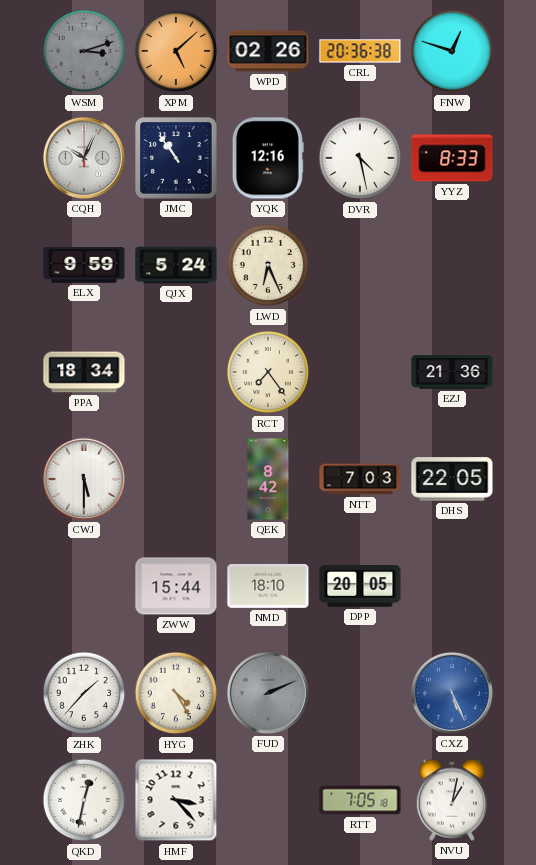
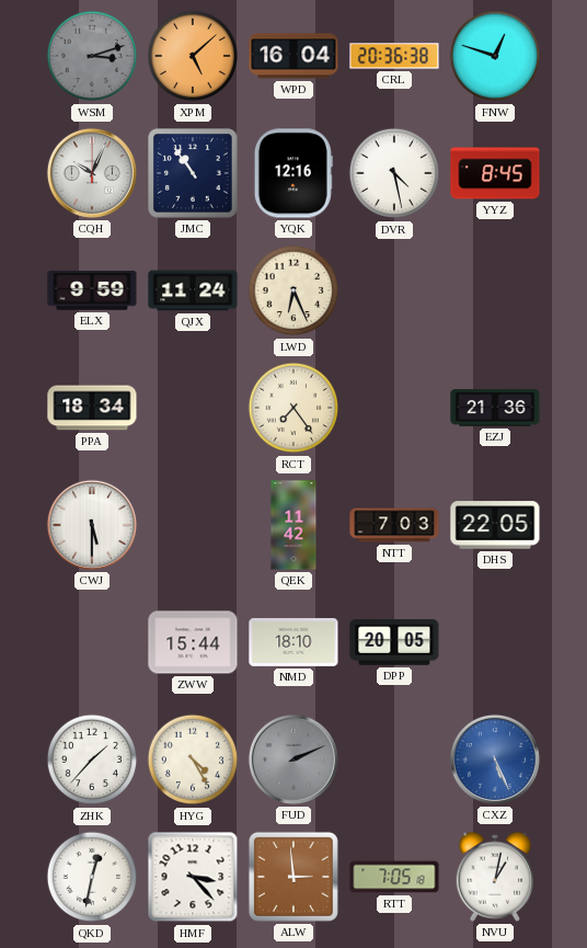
WPD: 02:26 -> 16:04 (293, 56)
YYZ: 8:33 -> 8:45 (495, 173)
QJX: 5:24 -> 11:24 (193, 290)
QEK: 8:42 -> 11:42 (293, 525)
ALW: none -> 2:59 (293, 877)
